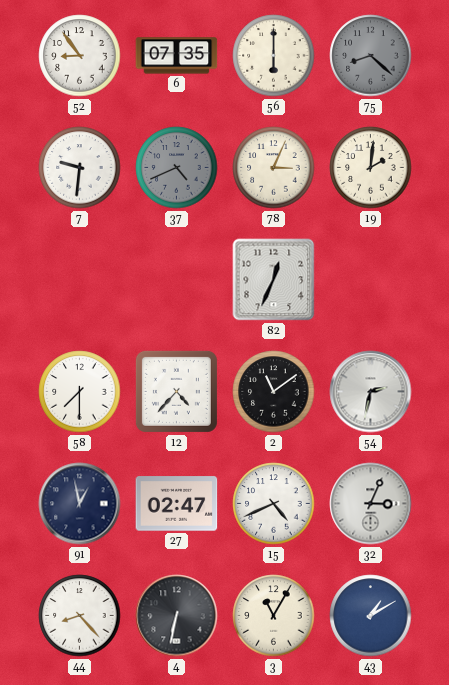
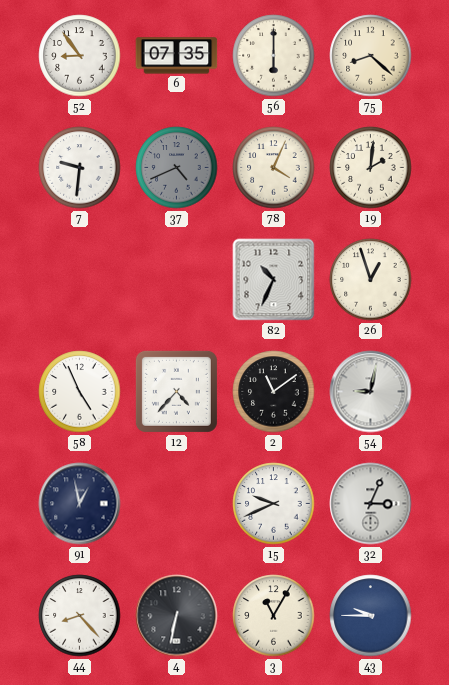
75 dial: grey -> cream (371, 56)
78: 3:04 -> 4:04 (274, 168)
82: 12:34 -> 10:34 (274, 280)
26: none -> 12:57 (371, 280)
58: 7:30 -> 4:56 (80, 392)
54: 2:32 -> 9:02 (371, 392)
27: 02:47 -> none (177, 504)
15: 4:41 -> 9:41 (274, 504)
43: 1:10 -> 9:45 (371, 616)
